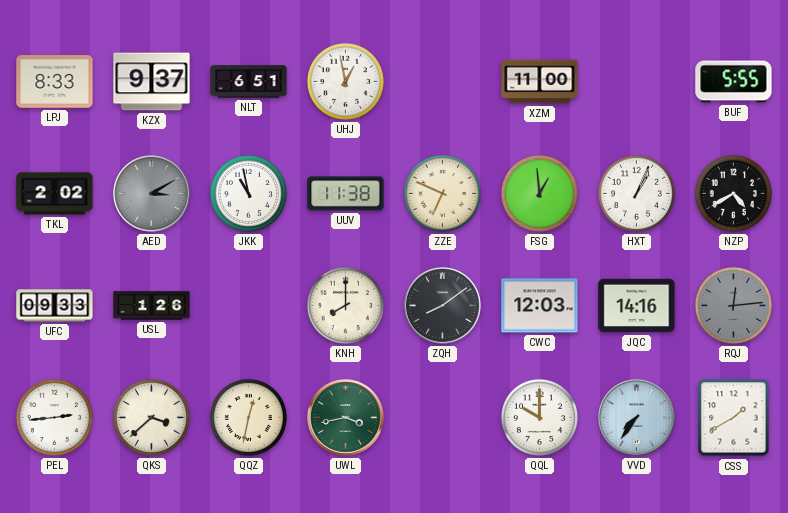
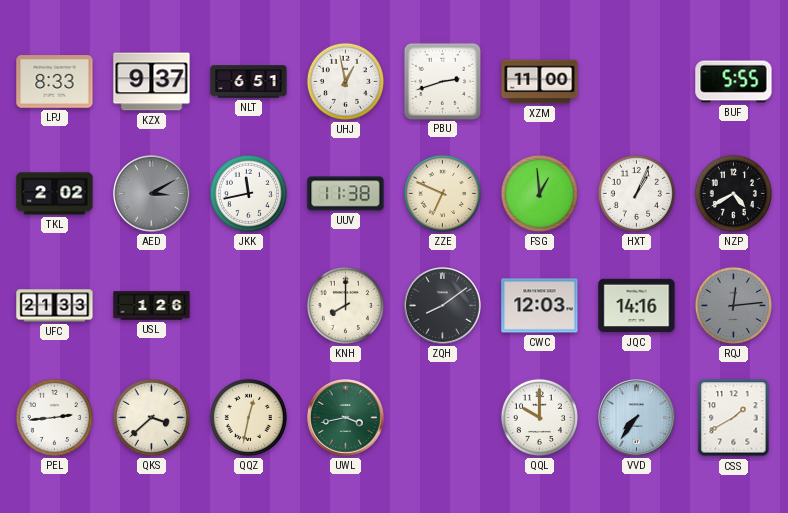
PBU: none -> 2:42 (442, 81)
JKK: 10:58 -> 11:43 (248, 193)
UFC: 09:33 -> 21:33 (55, 306)
